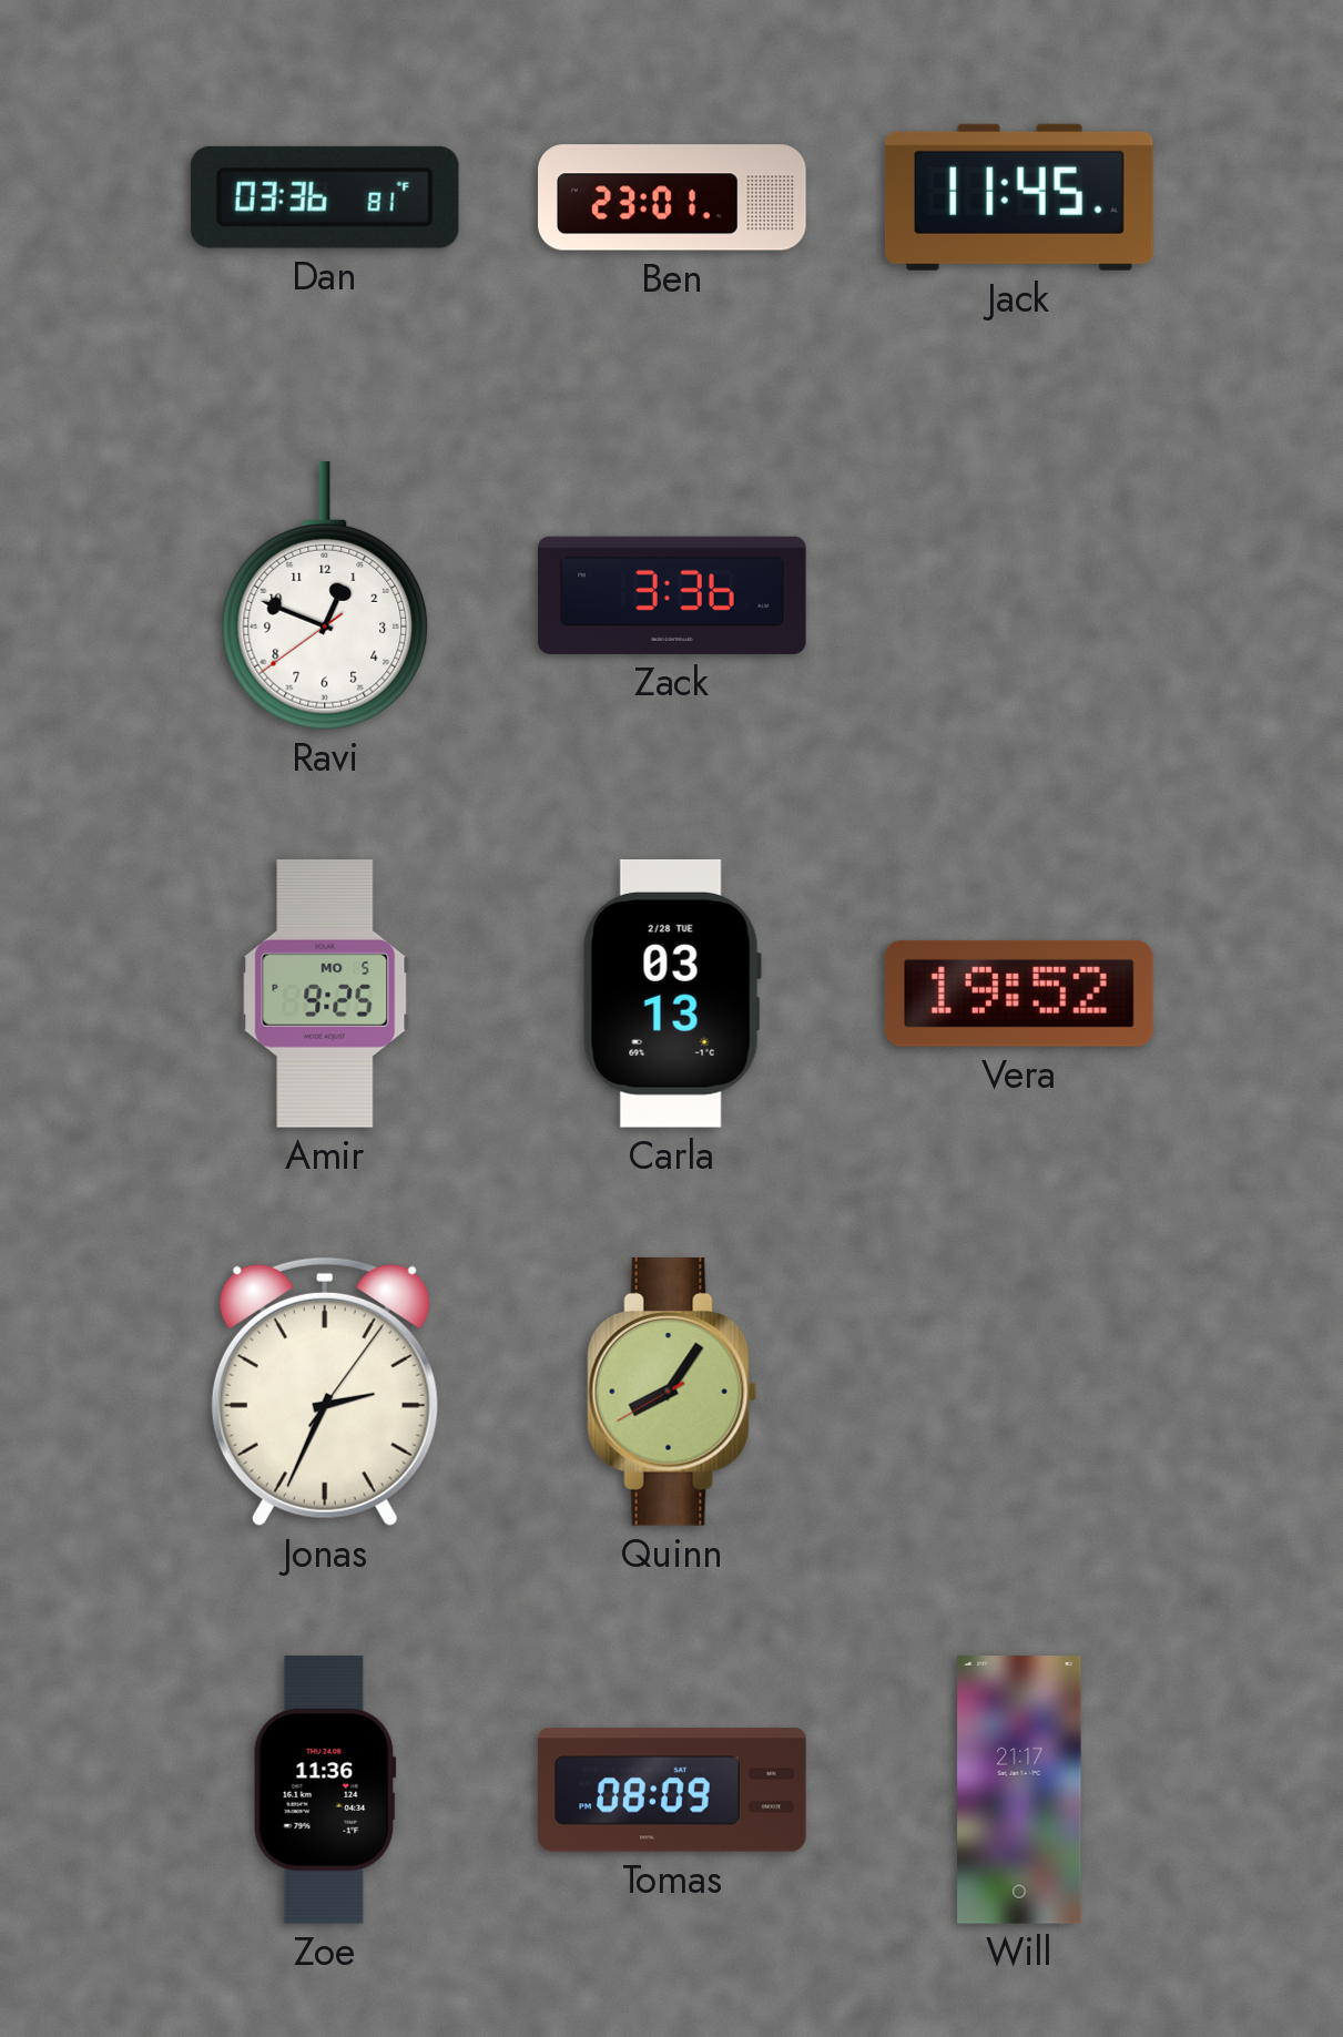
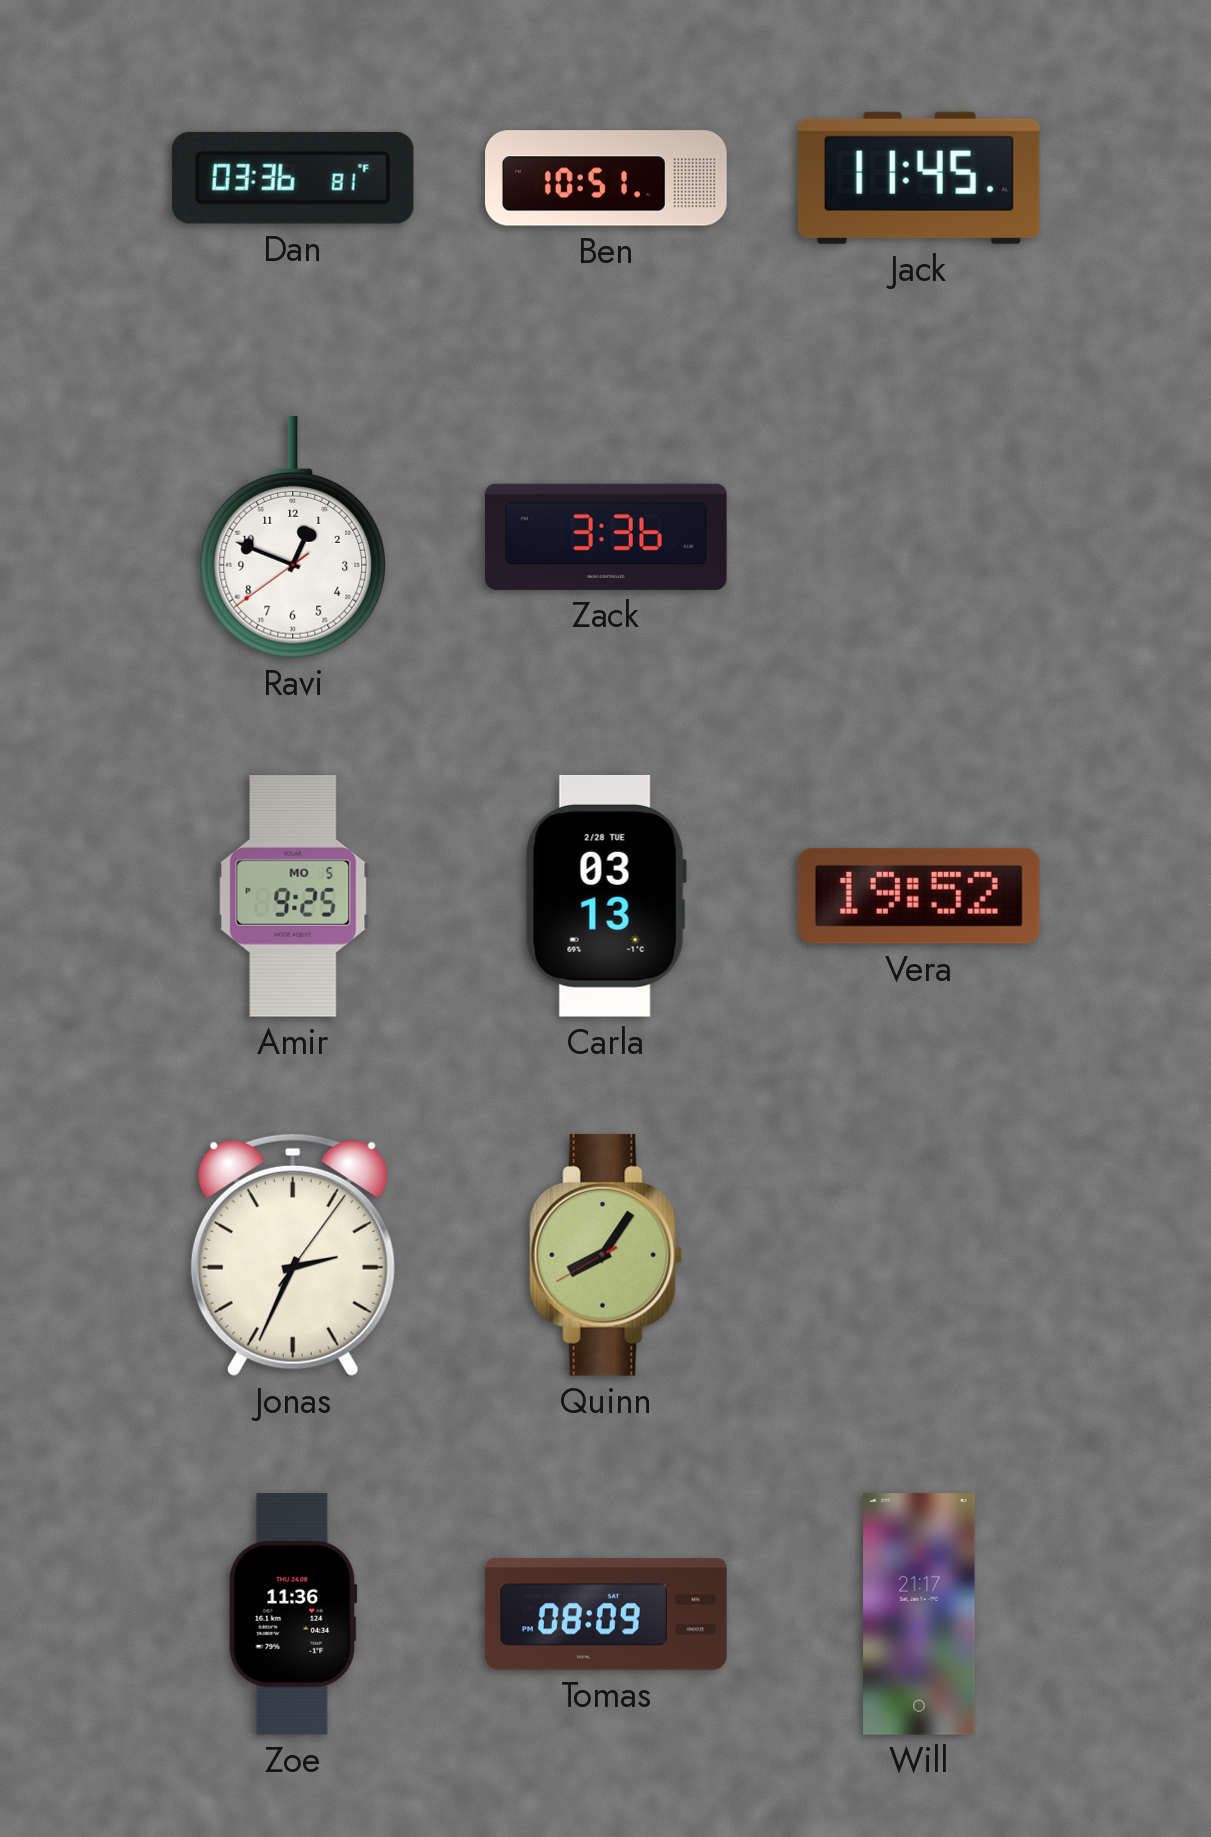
Ben: 23:01 -> 10:51 (606, 178)
